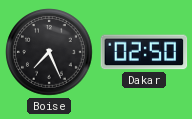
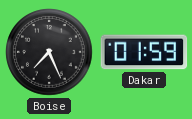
Dakar: 02:50 -> 01:59 (144, 52)
